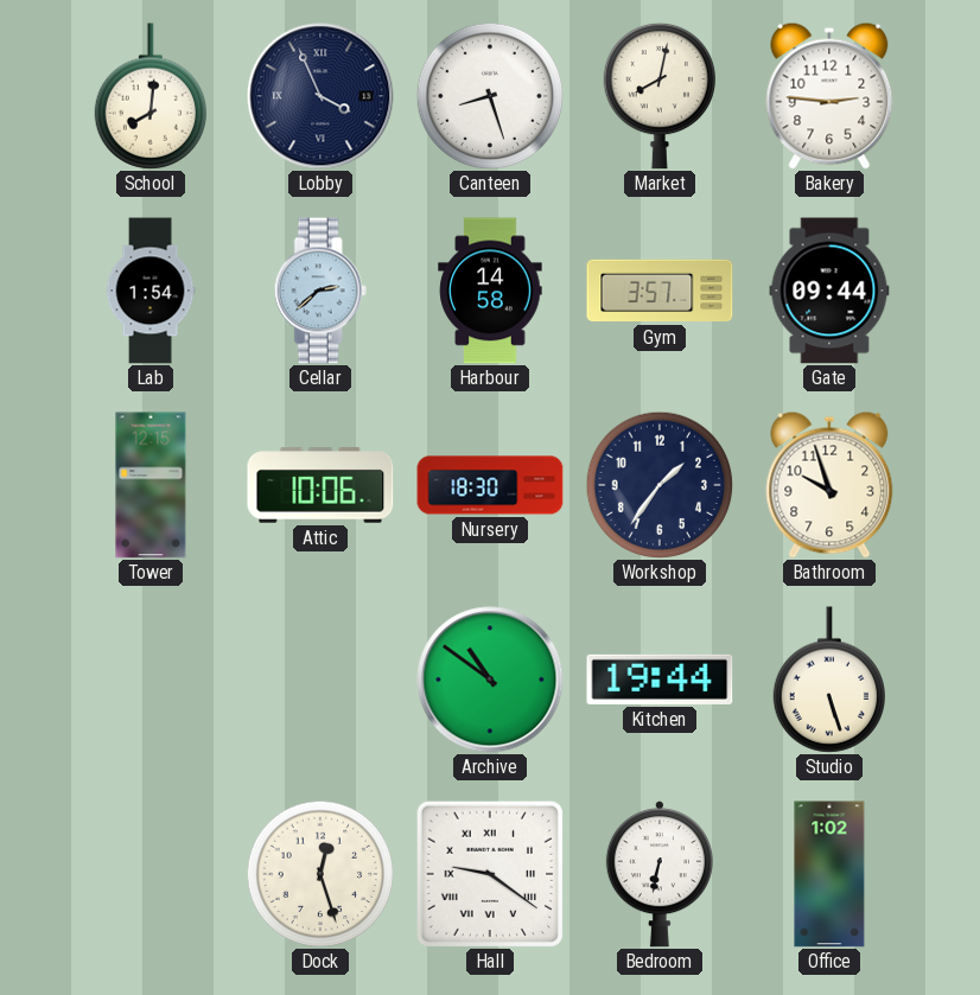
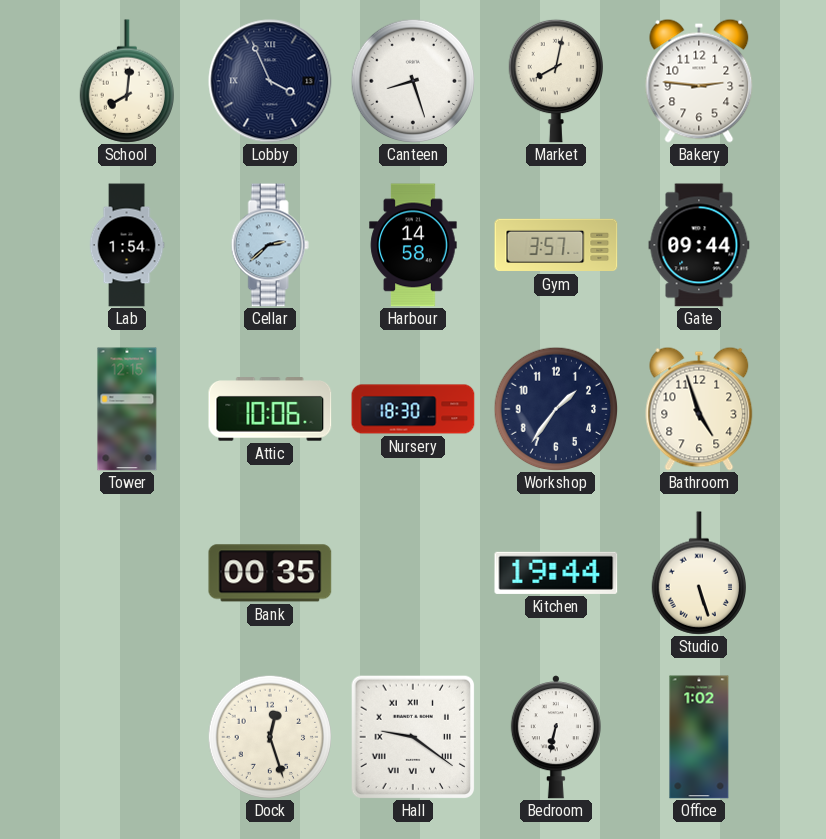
Bathroom: 9:57 -> 4:57 (699, 409)
Bank: none -> 00:35 (270, 573)
Archive: 10:51 -> none (490, 680)
